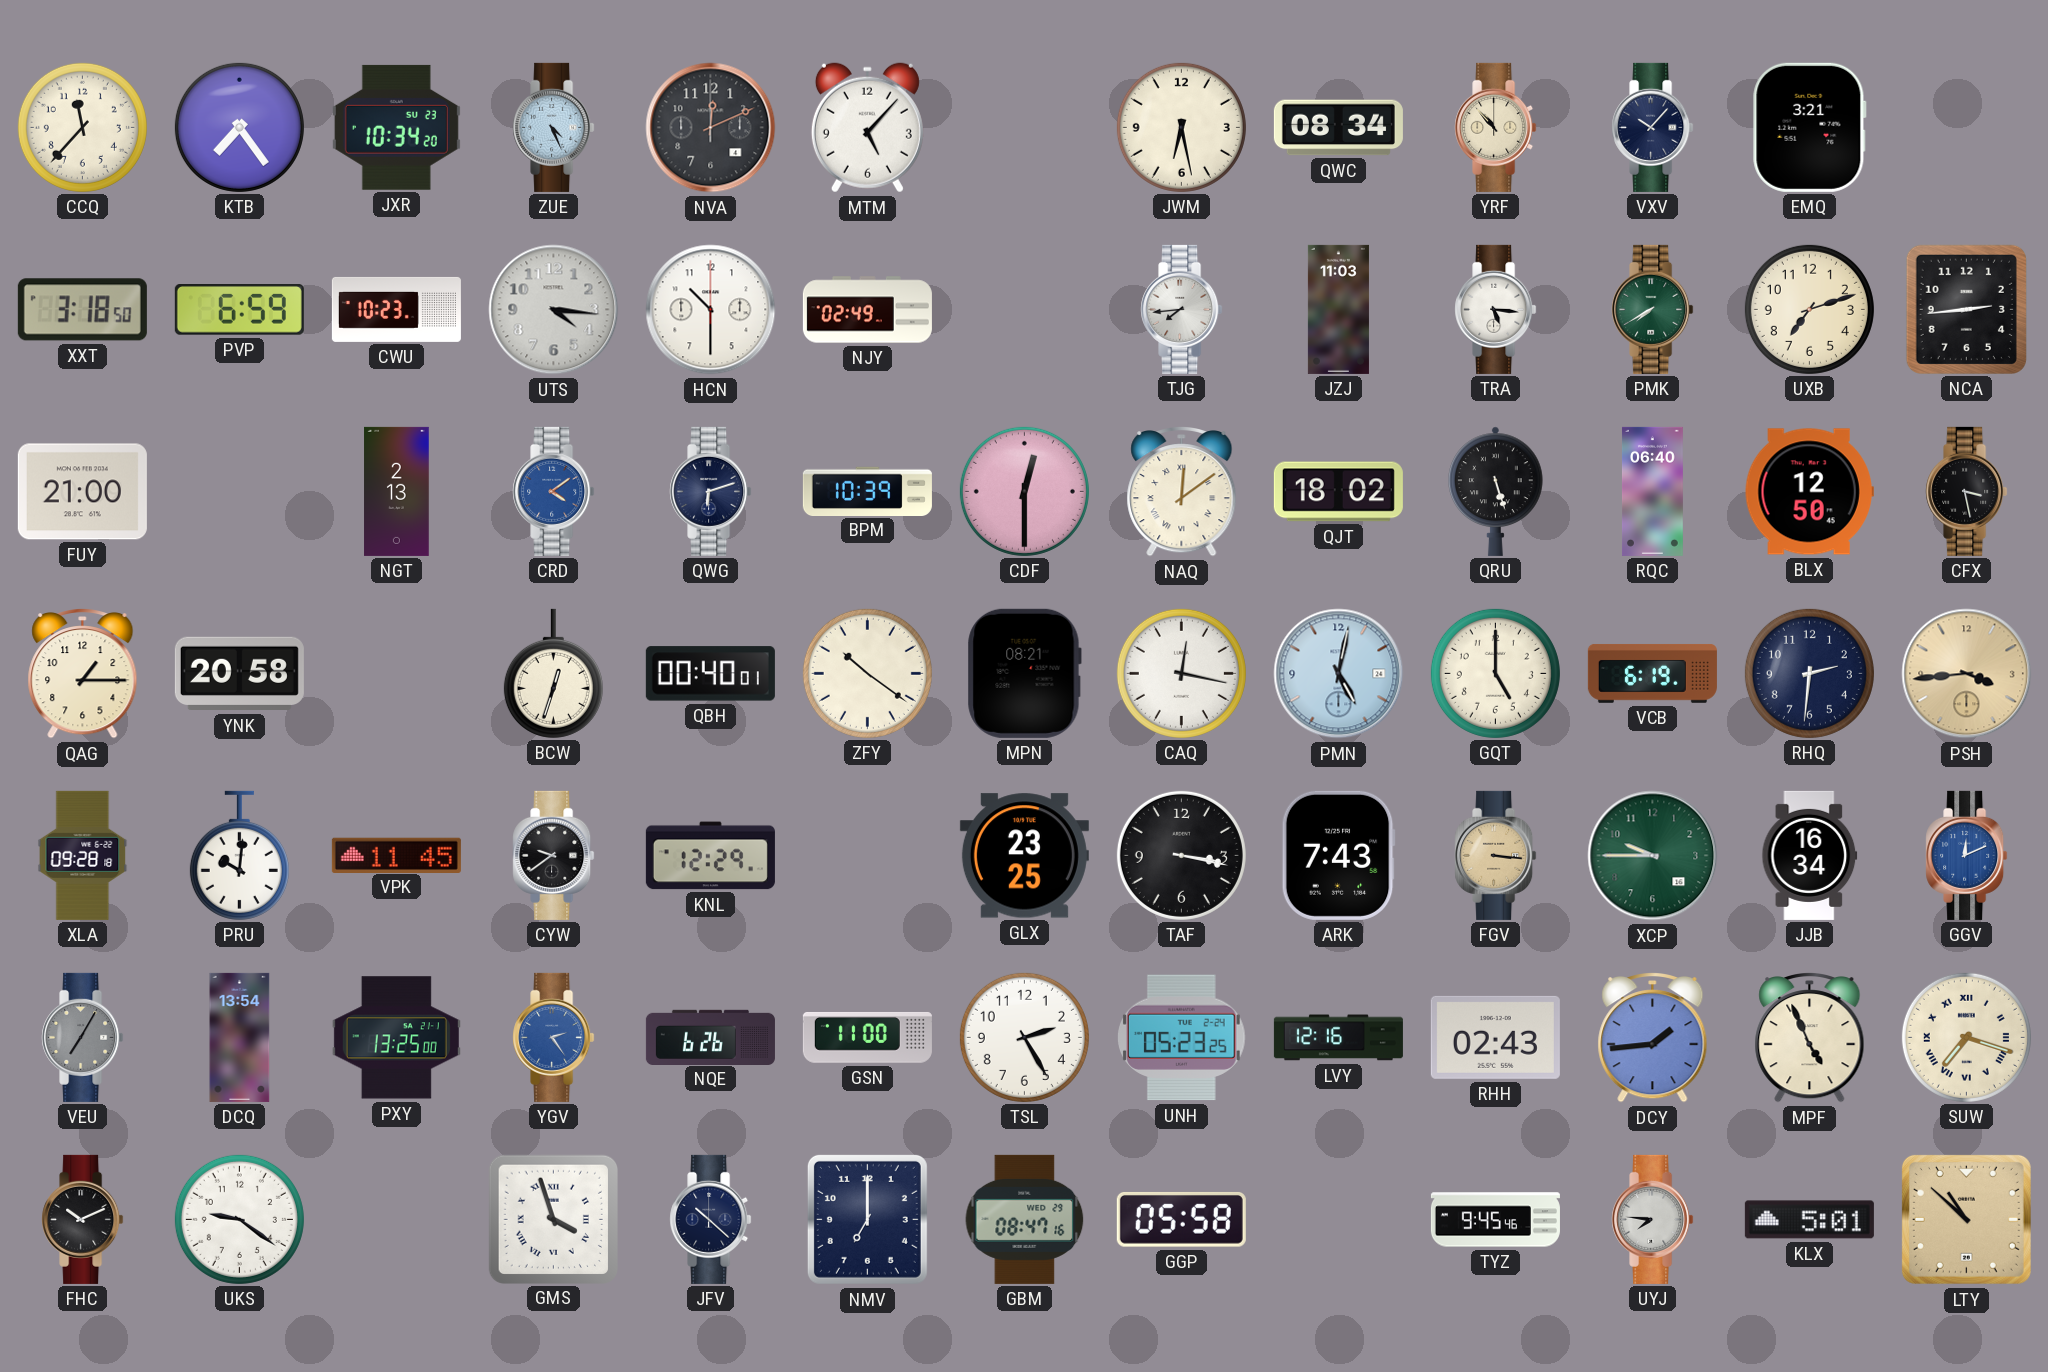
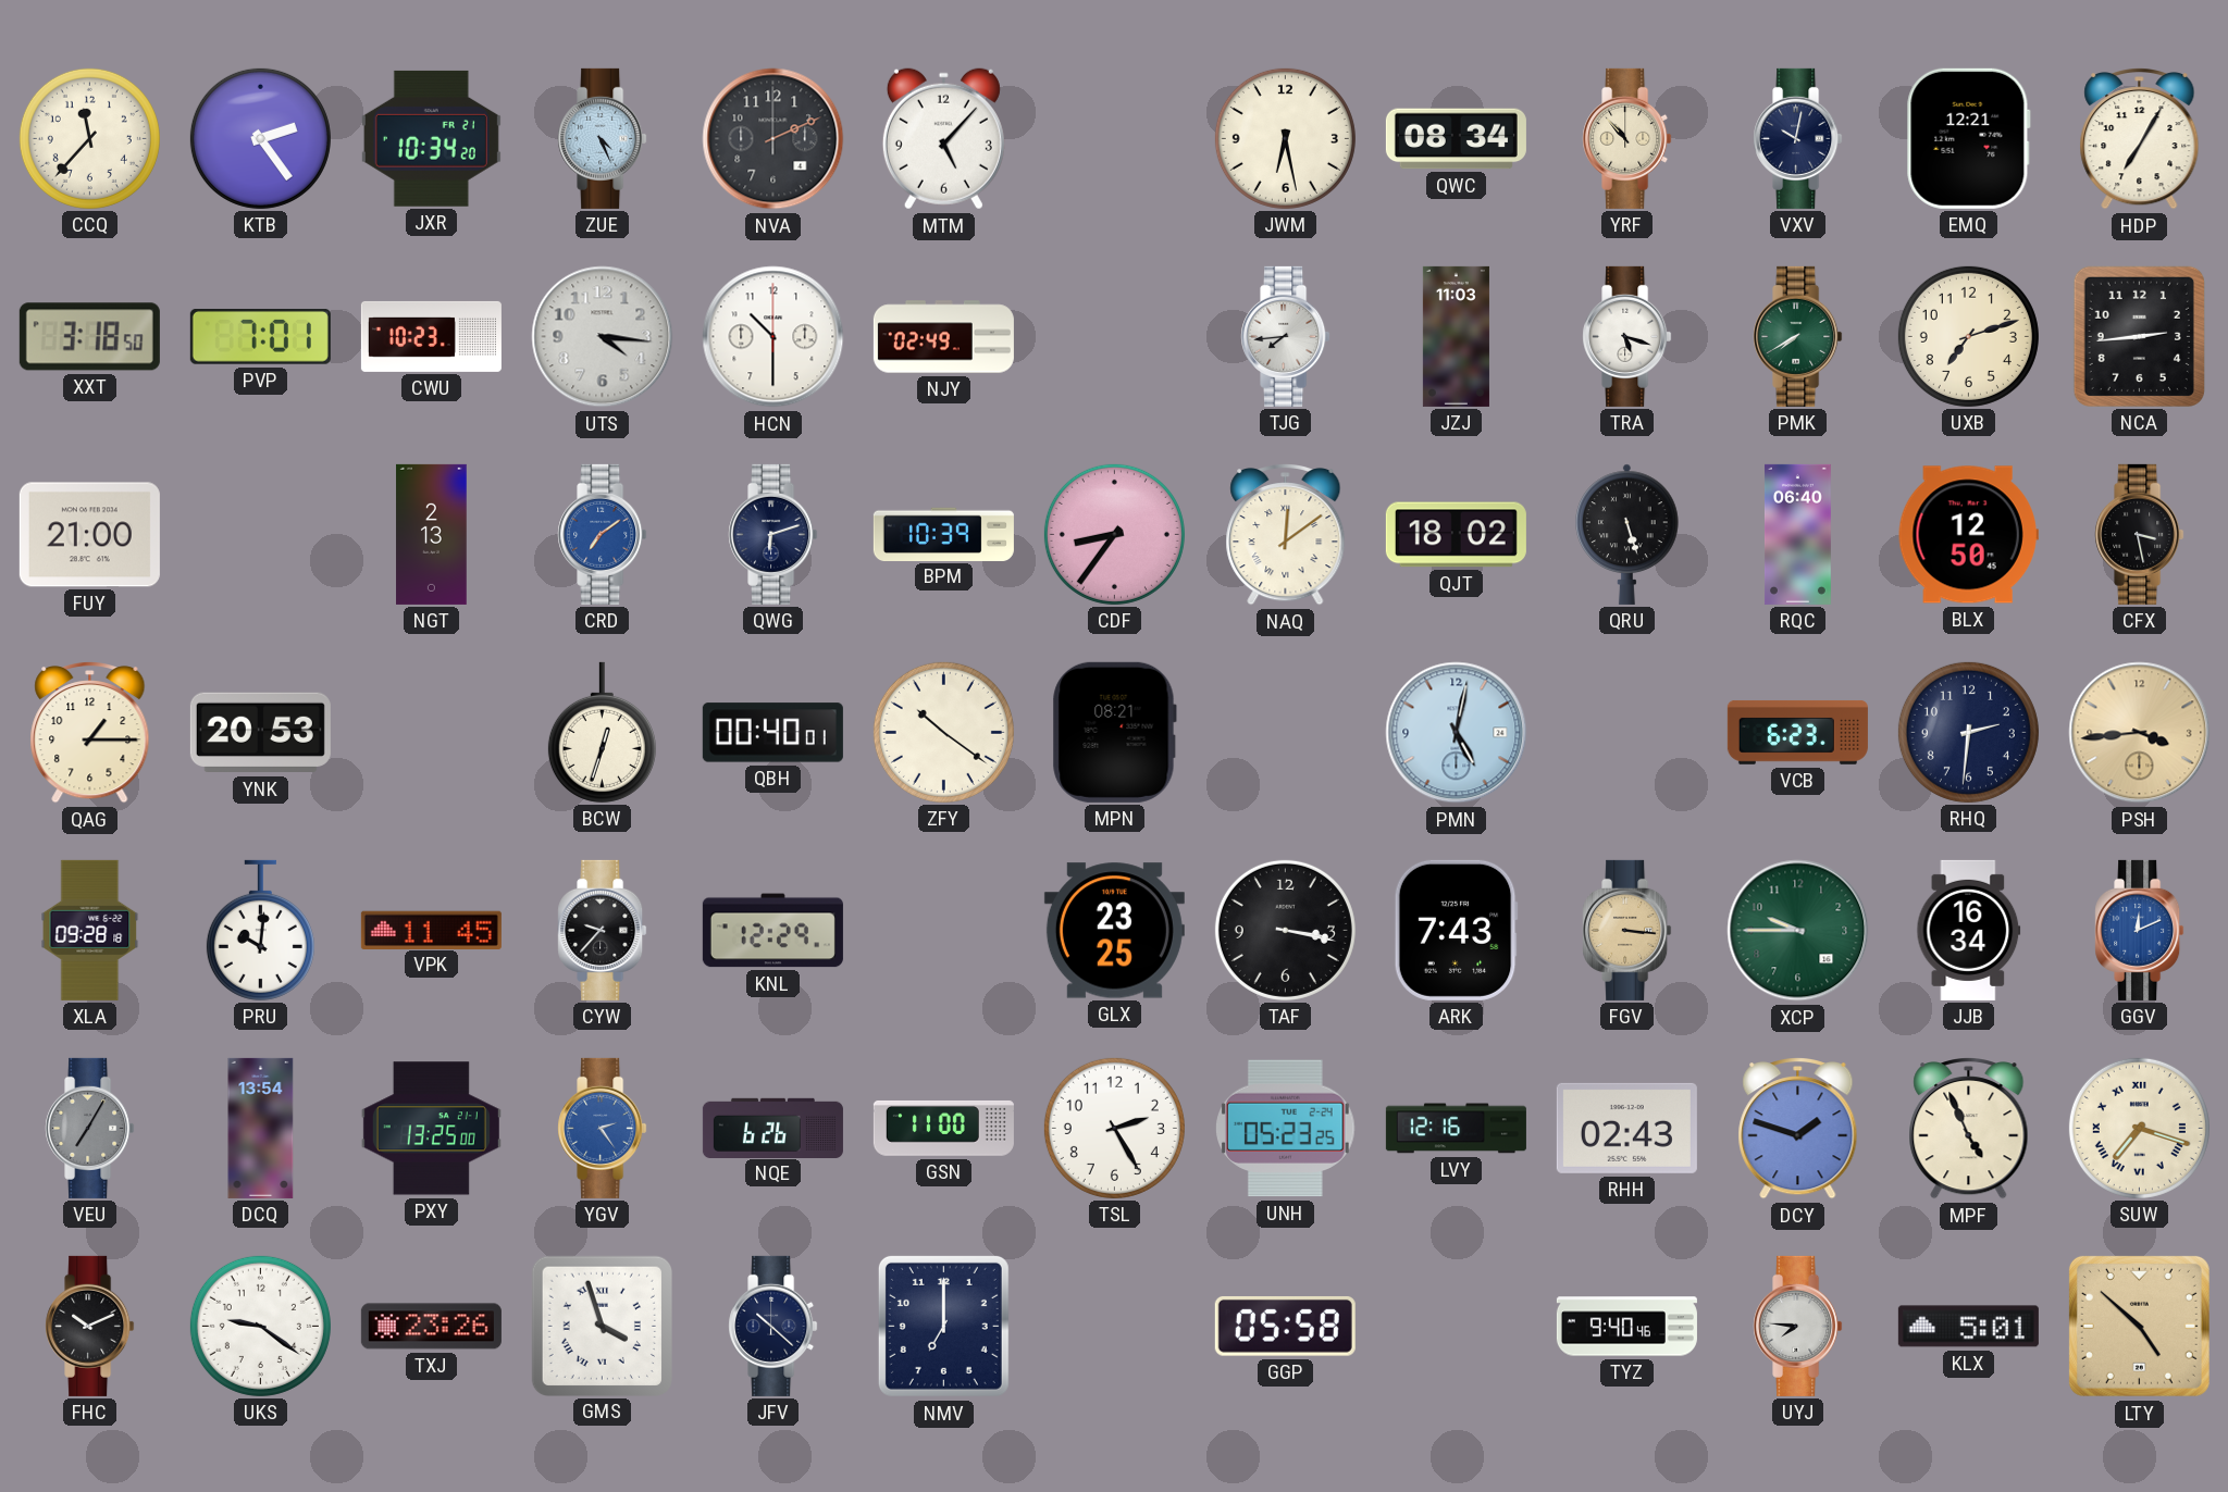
KTB: 7:24 -> 2:24 (260, 138)
JXR date: SU 23 -> FR 21 (431, 138)
NVA: 12:11 -> 2:11 (773, 139)
VXV: 10:07 -> 10:02 (1798, 138)
EMQ: 3:21 -> 12:21 (1968, 138)
HDP: none -> 7:05 (2140, 139)
PVP: 6:59 -> 7:01 (260, 337)
TRA: 5:16 -> 5:18 (1627, 336)
CRD: 4:09 -> 7:09 (603, 534)
CDF: 12:30 -> 8:36 (1114, 534)
YNK: 20:58 -> 20:53 (260, 733)
CAQ: 12:17 -> none (1181, 673)
GQT: 5:00 -> none (1495, 673)
VCB: 6:19 -> 6:23 (1797, 732)
CYW: 9:39 -> 9:37 (603, 930)
DCY: 1:44 -> 1:48 (1798, 1129)
TXJ: none -> 23:26 (431, 1327)
GBM: 08:47 -> none (1025, 1219)
TYZ: 9:45 -> 9:40 (1626, 1327)
LTY: 10:52 -> 4:52 (2139, 1326)
